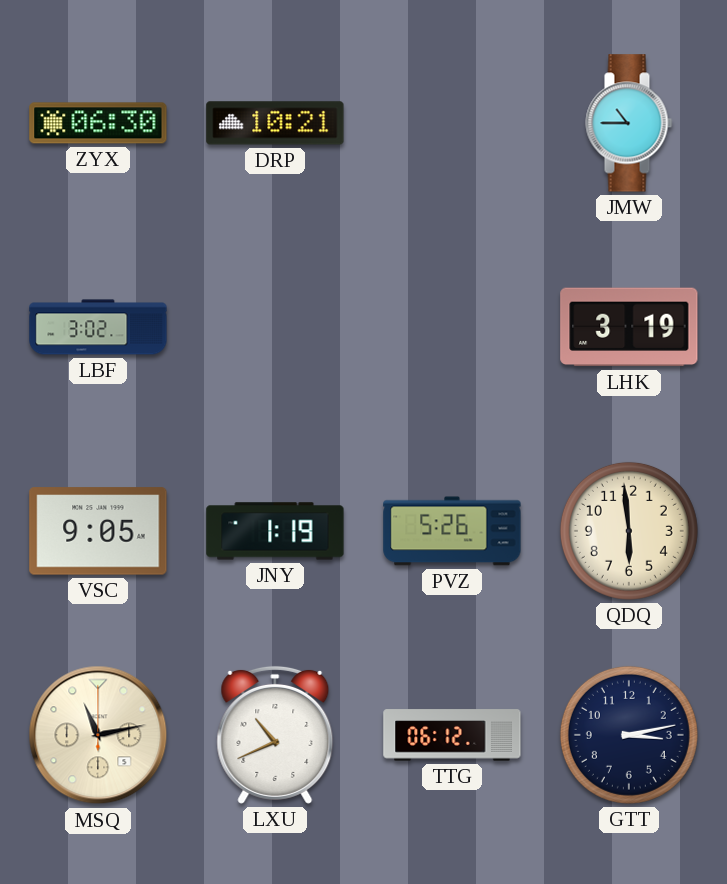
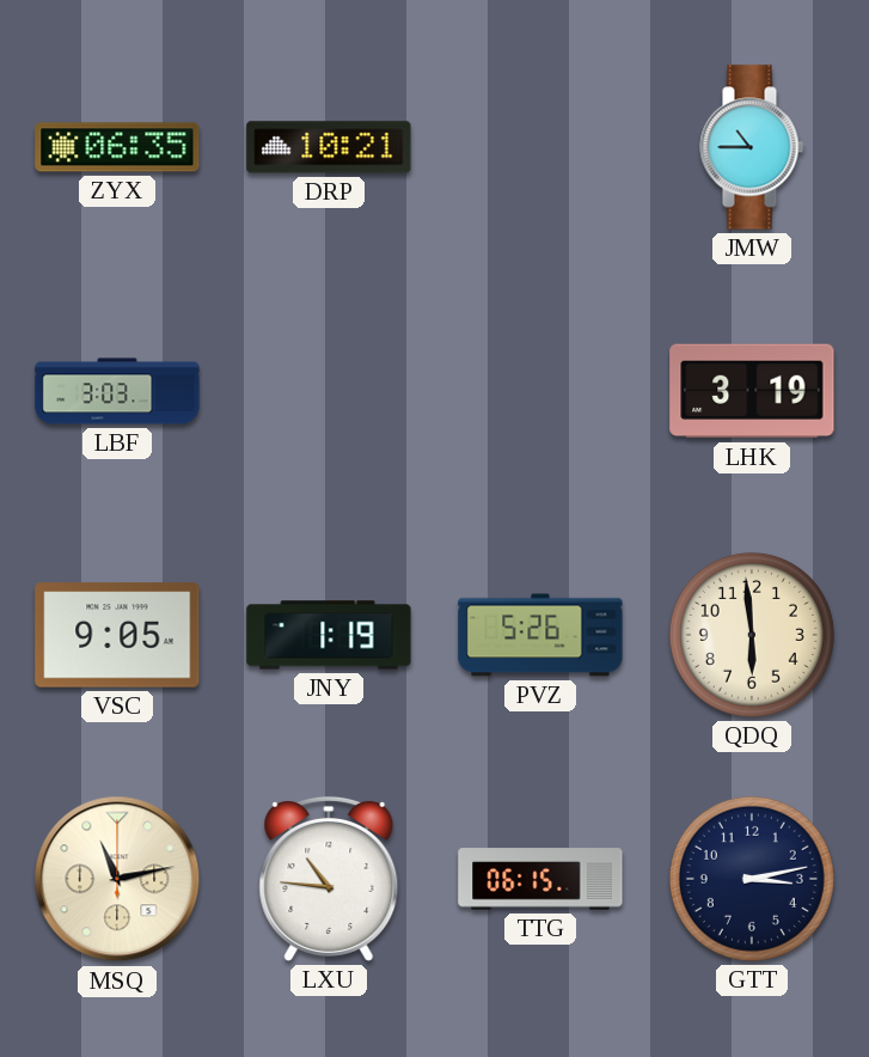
ZYX: 06:30 -> 06:35 (117, 147)
LBF: 3:02 -> 3:03 (117, 391)
LXU: 10:41 -> 10:46 (329, 879)
TTG: 06:12 -> 06:15 (540, 879)
